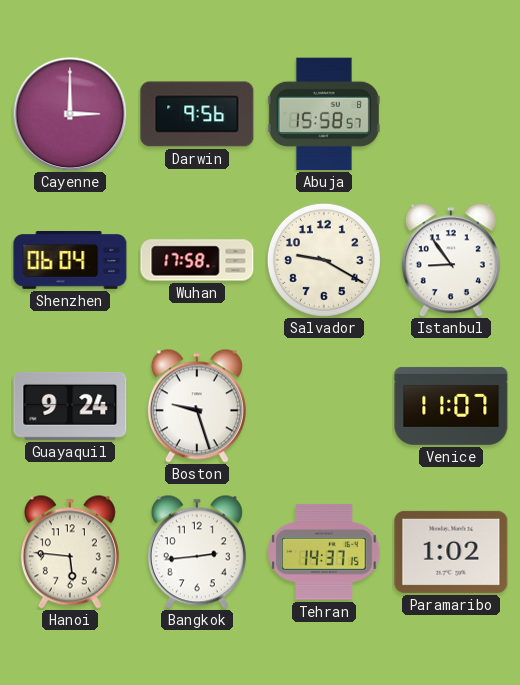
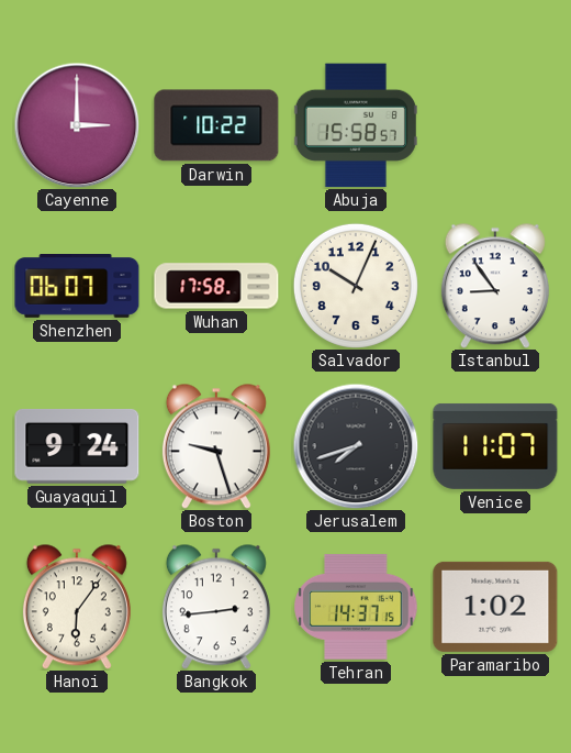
Darwin: 9:56 -> 10:22 (216, 125)
Shenzhen: 06:04 -> 06:07 (77, 287)
Salvador: 9:20 -> 10:04 (356, 286)
Jerusalem: none -> 7:42 (356, 446)
Hanoi: 5:46 -> 6:06 (77, 607)
